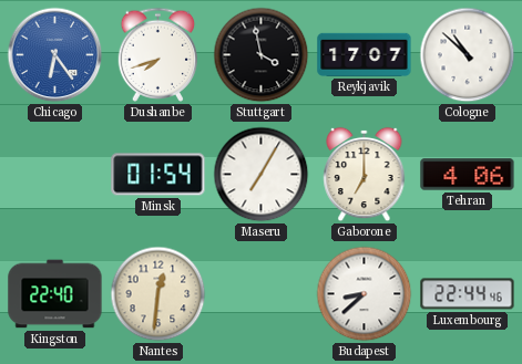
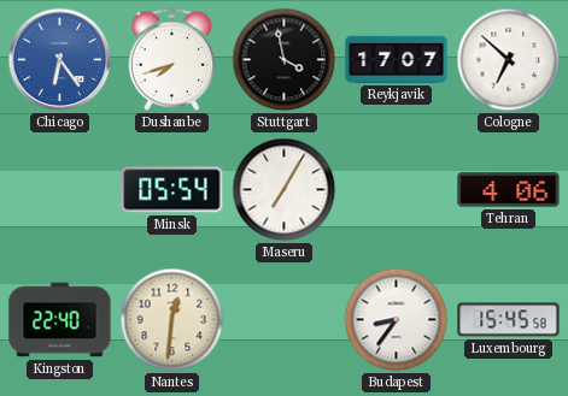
Cologne: 10:52 -> 6:52 (509, 60)
Minsk: 01:54 -> 05:54 (172, 190)
Gaborone: 7:00 -> none (365, 175)
Budapest: 8:38 -> 8:36 (397, 320)
Luxembourg: 22:44 -> 15:45 (509, 320)
